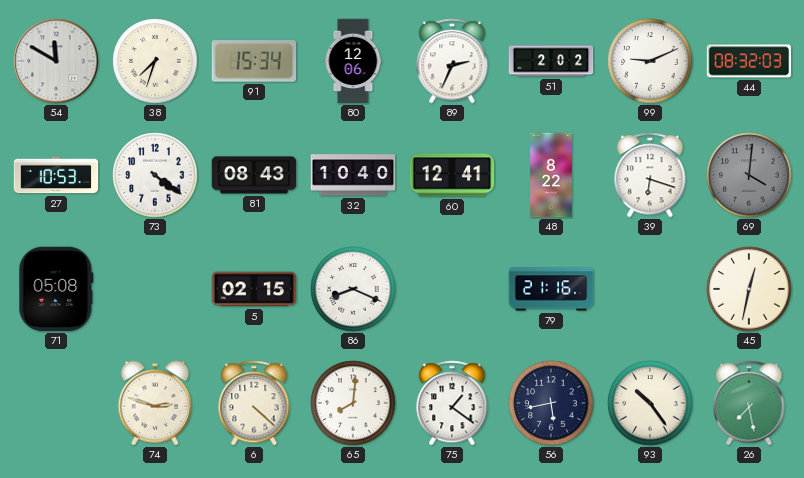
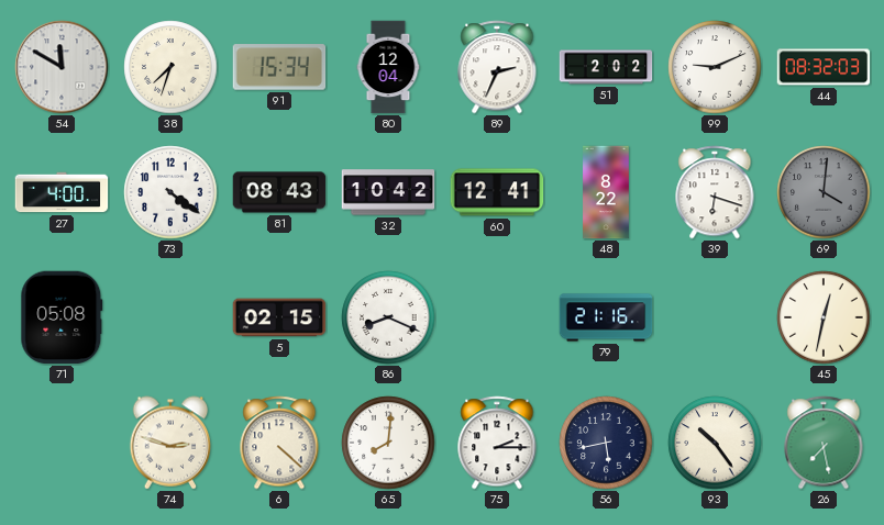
80: 12:06 -> 12:04 (388, 67)
27: 10:53 -> 4:00 (62, 192)
32: 10:40 -> 10:42 (388, 192)
75: 1:21 -> 2:15 (497, 443)
